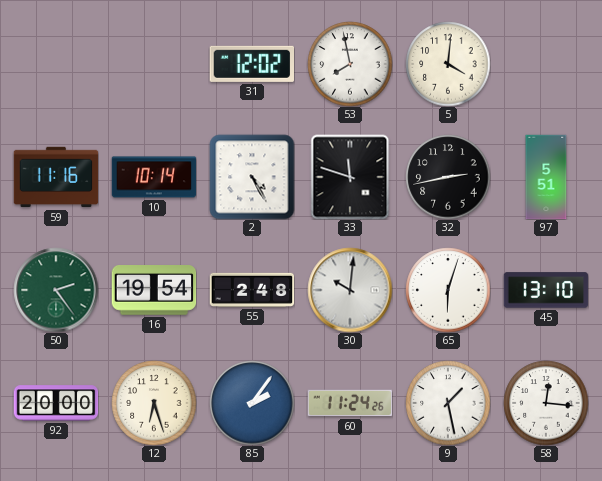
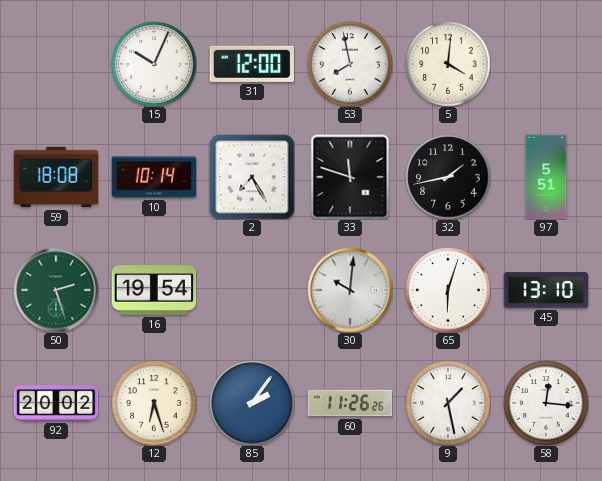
15: none -> 10:04 (154, 64)
31: 12:02 -> 12:00 (251, 64)
59: 11:16 -> 18:08 (56, 177)
2: 4:25 -> 7:25 (252, 177)
32: 2:43 -> 1:43 (448, 177)
50: 2:24 -> 2:27 (56, 290)
55: 2:48 -> none (252, 290)
92: 20:00 -> 20:02 (56, 403)
60: 11:24 -> 11:26 (350, 403)
